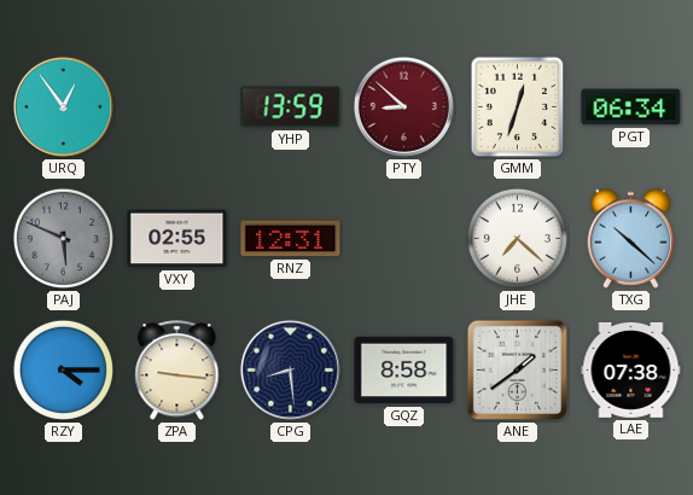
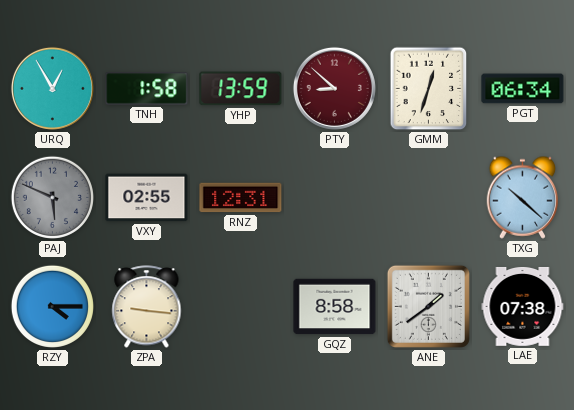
URQ: 12:54 -> 12:55 (52, 88)
TNH: none -> 1:58 (147, 89)
JHE: 7:22 -> none (517, 238)
CPG: 8:29 -> none (290, 369)
